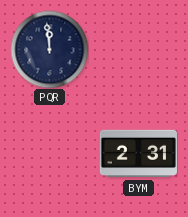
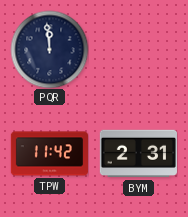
TPW: none -> 11:42 (49, 154)
